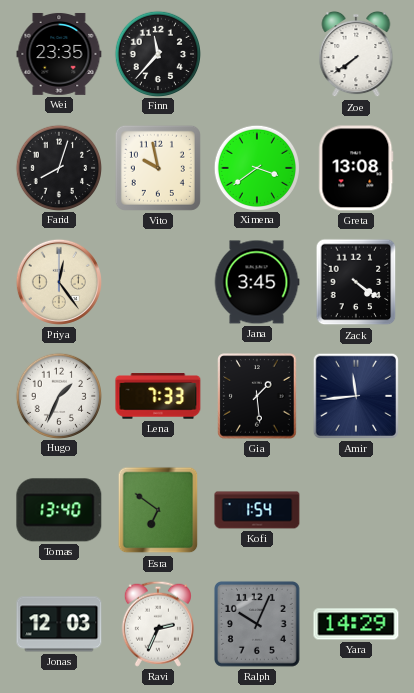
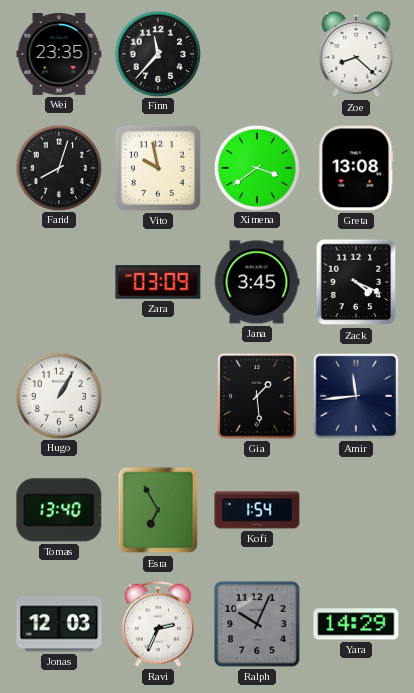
Zoe: 7:39 -> 8:22 (356, 54)
Priya: 12:24 -> none (59, 282)
Zara: none -> 03:09 (158, 282)
Zack: 4:21 -> 4:19 (356, 282)
Hugo: 1:34 -> 1:05 (58, 395)
Lena: 7:33 -> none (158, 396)
Esra: 6:51 -> 6:55 (158, 510)
